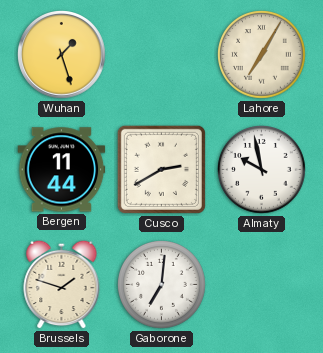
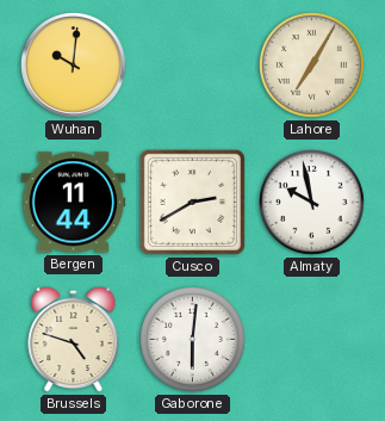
Wuhan: 1:27 -> 10:01 (74, 66)
Brussels: 1:48 -> 4:48 (74, 339)
Gaborone: 7:01 -> 6:01 (193, 340)
